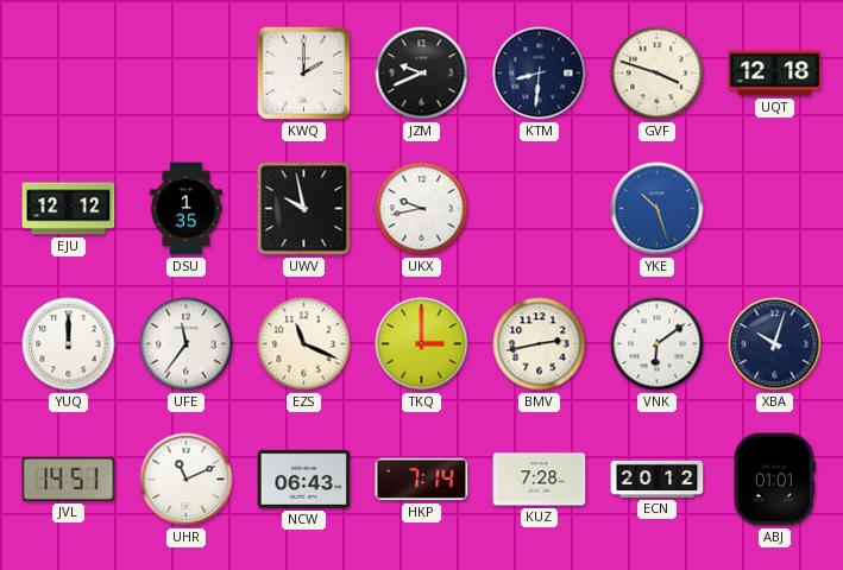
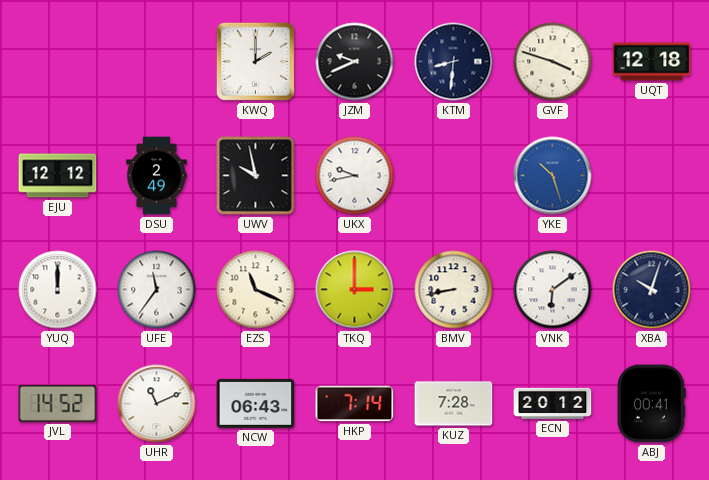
DSU: 1:35 -> 2:49 (157, 176)
BMV: 2:43 -> 8:43 (454, 290)
JVL: 14:51 -> 14:52 (58, 404)
ABJ: 01:01 -> 00:41 (651, 404)
